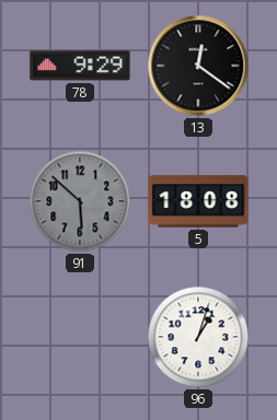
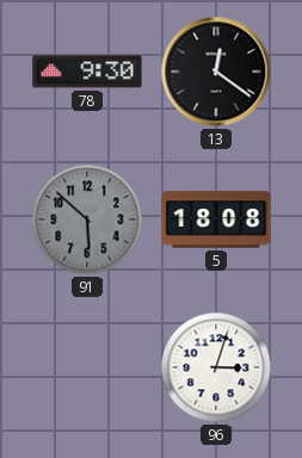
78: 9:29 -> 9:30 (87, 72)
96: 1:03 -> 3:03 (216, 367)
